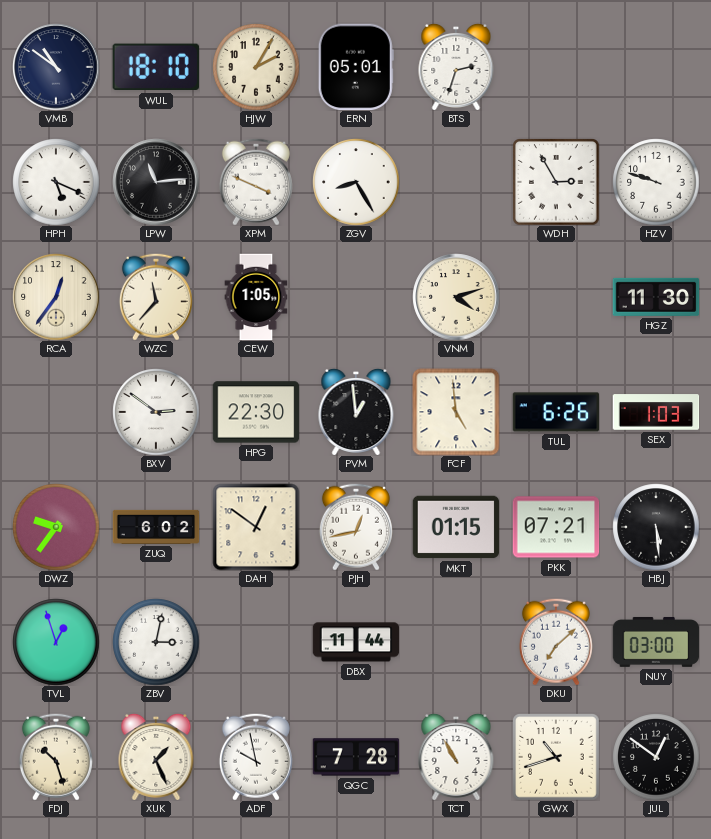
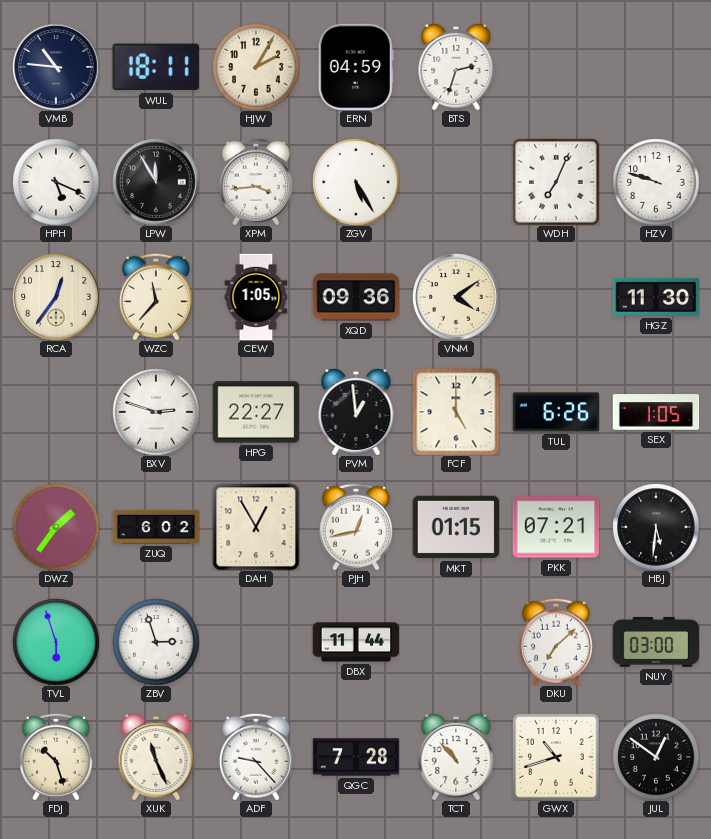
VMB: 10:51 -> 10:46 (56, 67)
WUL: 18:10 -> 18:11 (156, 67)
ERN: 05:01 -> 04:59 (356, 67)
LPW: 11:14 -> 11:55 (156, 182)
XPM: 3:49 -> 3:44 (256, 182)
ZGV: 8:25 -> 5:25 (356, 182)
WDH: 2:55 -> 7:04 (556, 182)
XQD: none -> 09:36 (356, 297)
VNM: 4:12 -> 4:09 (456, 297)
BXV: 2:51 -> 2:48 (156, 412)
HPG: 22:30 -> 22:27 (256, 412)
FCF: 4:59 -> 5:00 (456, 412)
SEX: 1:03 -> 1:05 (656, 412)
DWZ: 9:36 -> 1:36 (56, 527)
DAH: 12:51 -> 12:55 (256, 527)
HBJ: 5:29 -> 5:31 (656, 527)
TVL: 12:57 -> 5:57 (56, 642)
ZBV: 3:02 -> 2:57 (156, 642)
XUK: 1:26 -> 11:26 (156, 757)
ADF: 9:58 -> 9:23 (256, 757)
TCT: 10:55 -> 10:53 (456, 757)
